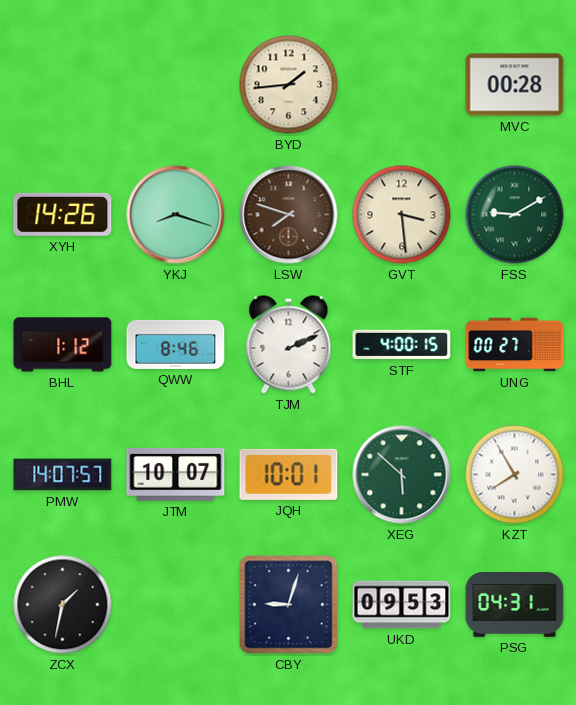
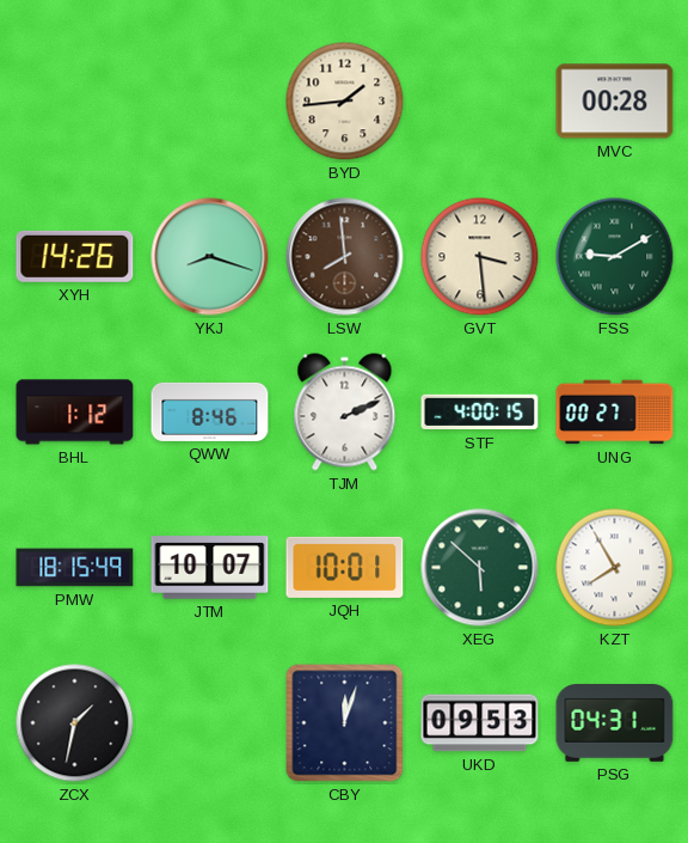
LSW: 7:48 -> 7:59 (345, 257)
PMW: 14:07 -> 18:15 (75, 568)
CBY: 9:03 -> 12:03 (345, 723)
